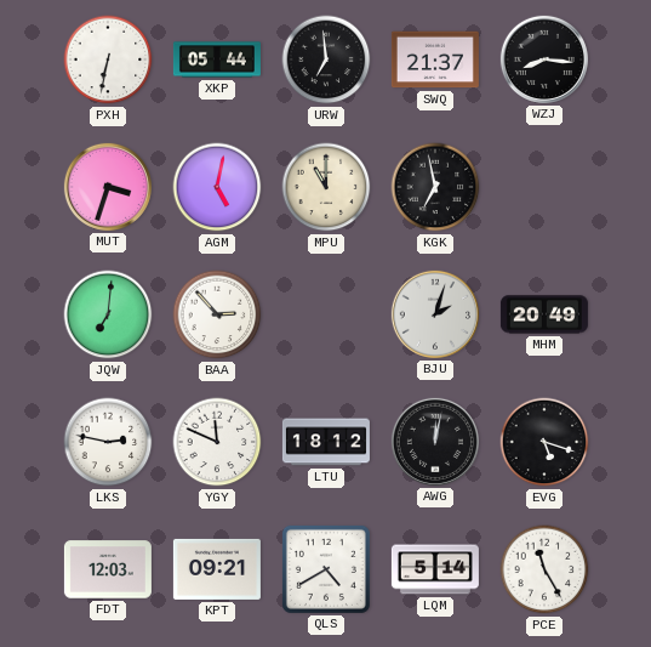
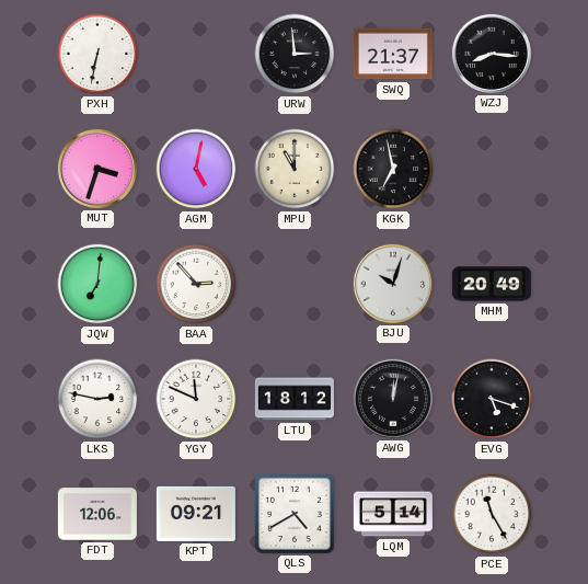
XKP: 05:44 -> none (217, 59)
URW: 6:59 -> 2:59 (295, 54)
BJU: 2:03 -> 10:03 (393, 284)
FDT: 12:03 -> 12:06 (97, 514)
